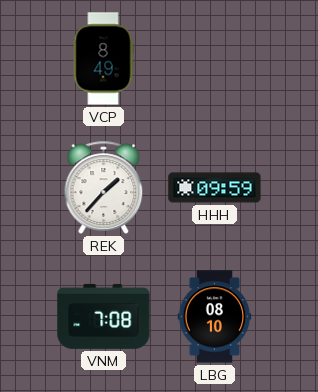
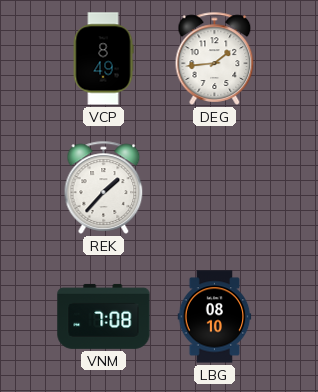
DEG: none -> 1:44 (215, 58)
HHH: 09:59 -> none (215, 188)
